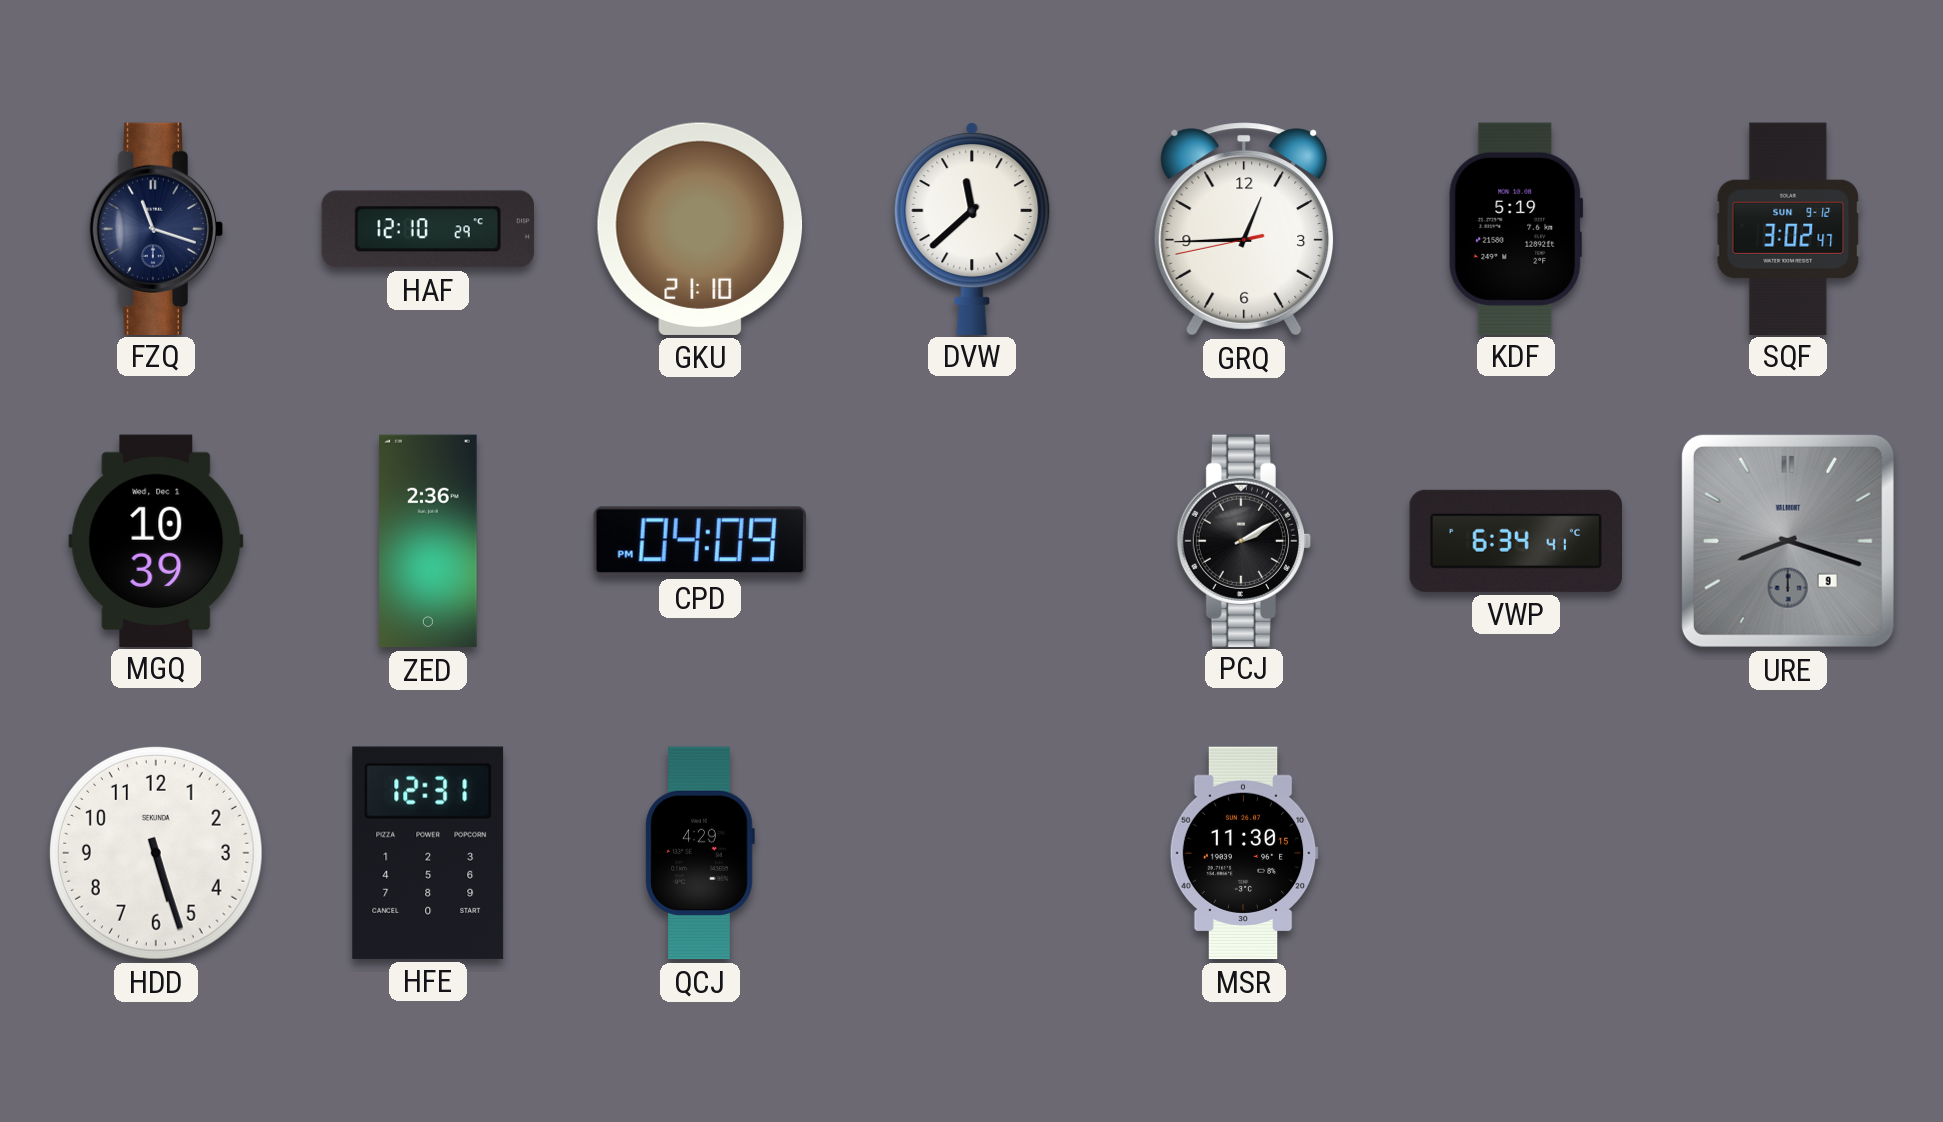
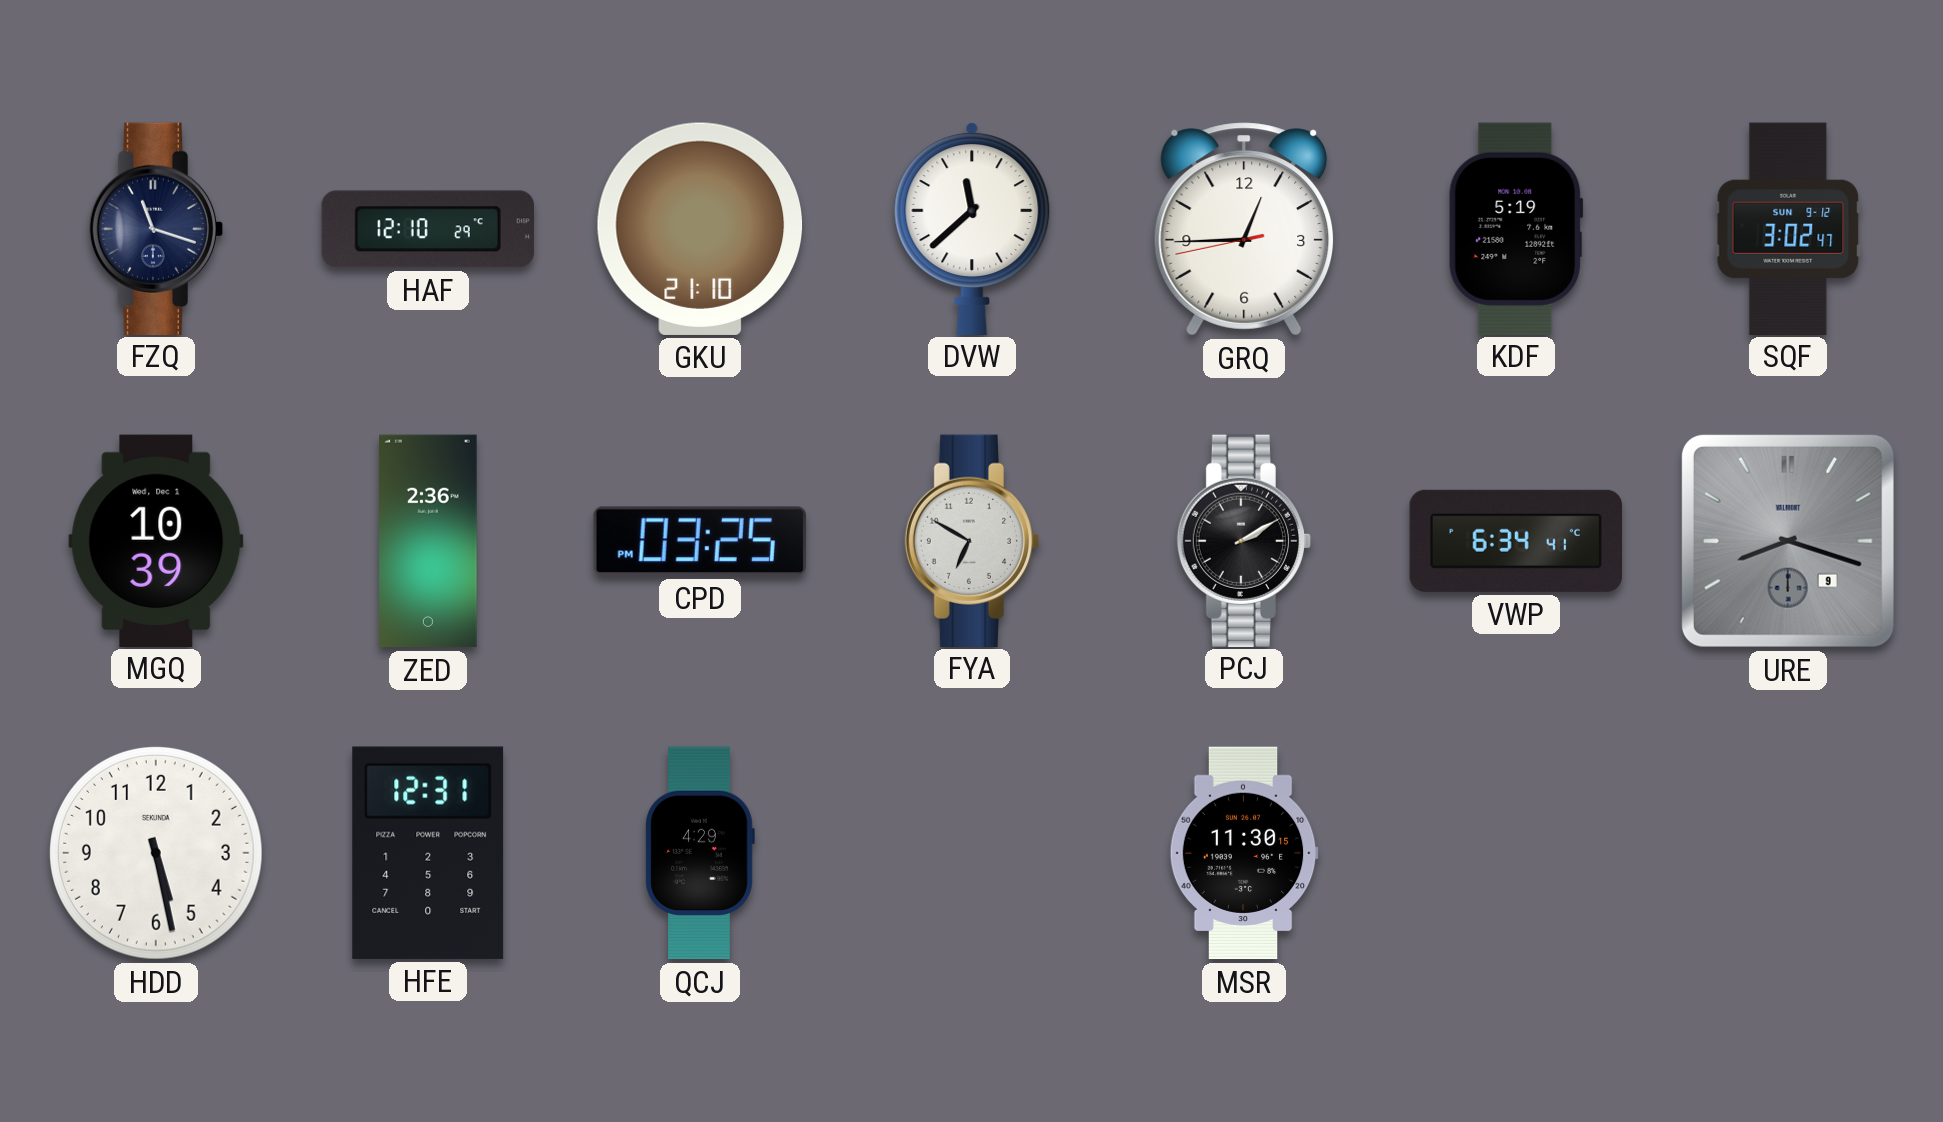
CPD: 04:09 -> 03:25 (700, 541)
FYA: none -> 6:50 (972, 540)
HDD: 5:27 -> 5:28 (156, 853)
